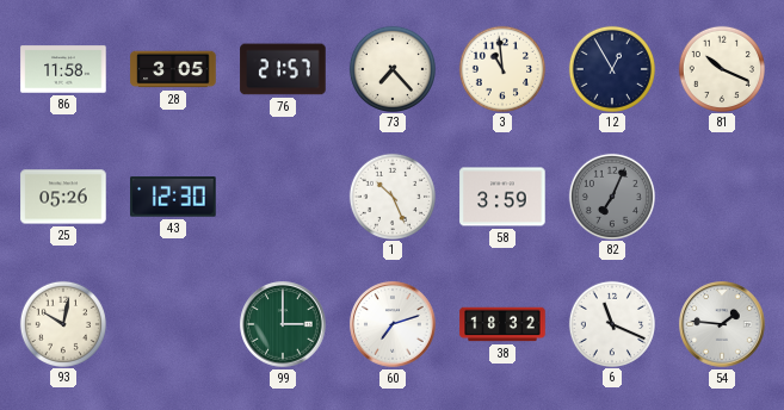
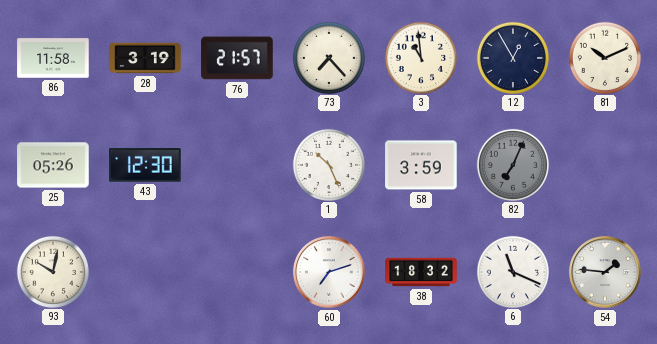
28: 3:05 -> 3:19 (145, 58)
81: 10:19 -> 10:11 (604, 57)
99: 3:00 -> none (283, 324)
